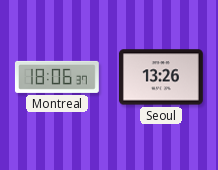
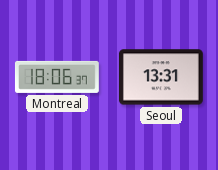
Seoul: 13:26 -> 13:31 (161, 77)
